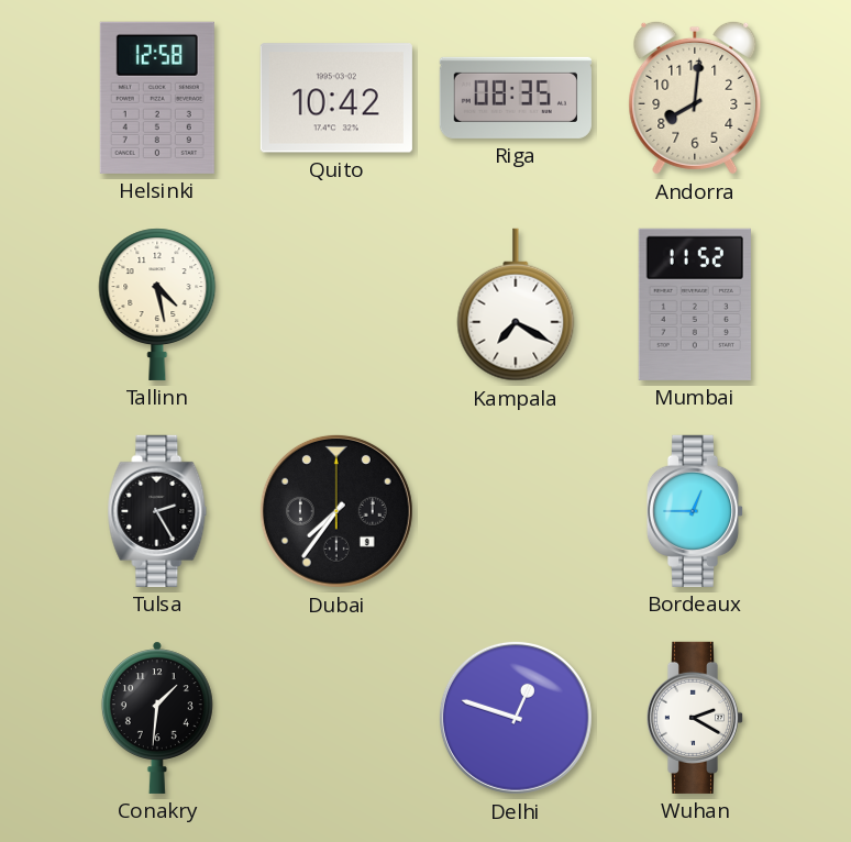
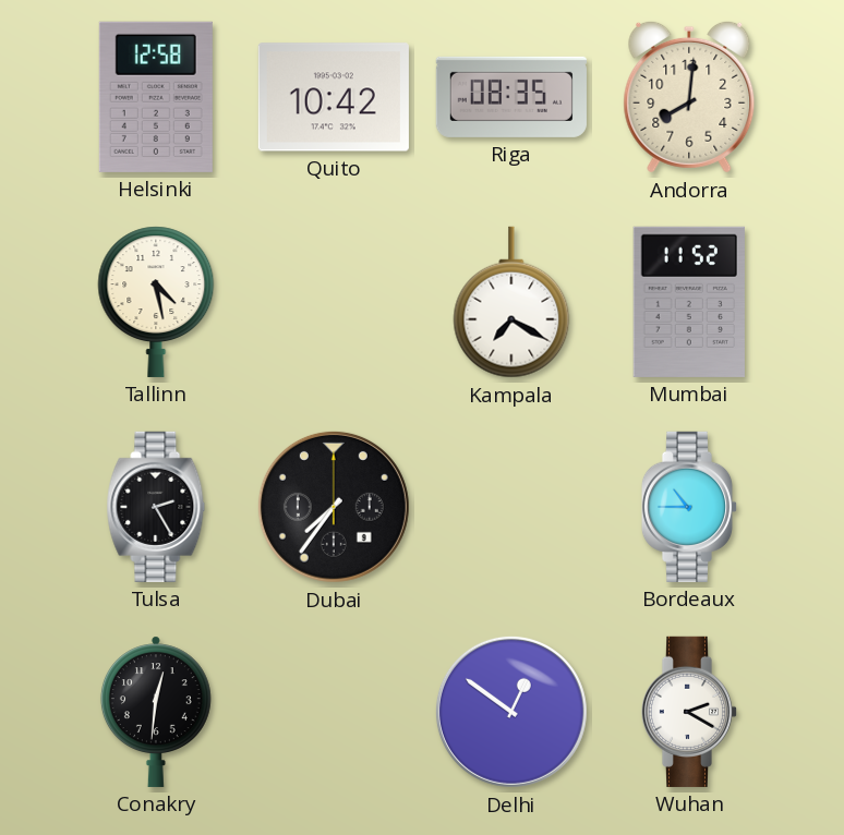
Bordeaux: 12:45 -> 10:45 (689, 507)
Conakry: 1:31 -> 12:31 (156, 712)
Delhi: 12:48 -> 12:51 (511, 712)
